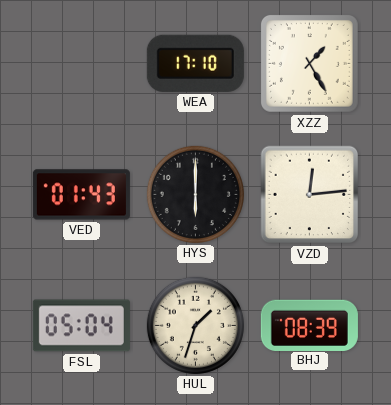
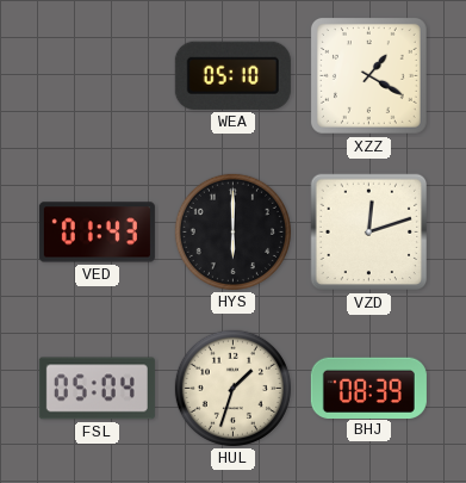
WEA: 17:10 -> 05:10 (232, 75)
XZZ: 1:25 -> 1:20 (368, 75)
VZD: 12:14 -> 12:12 (369, 233)
